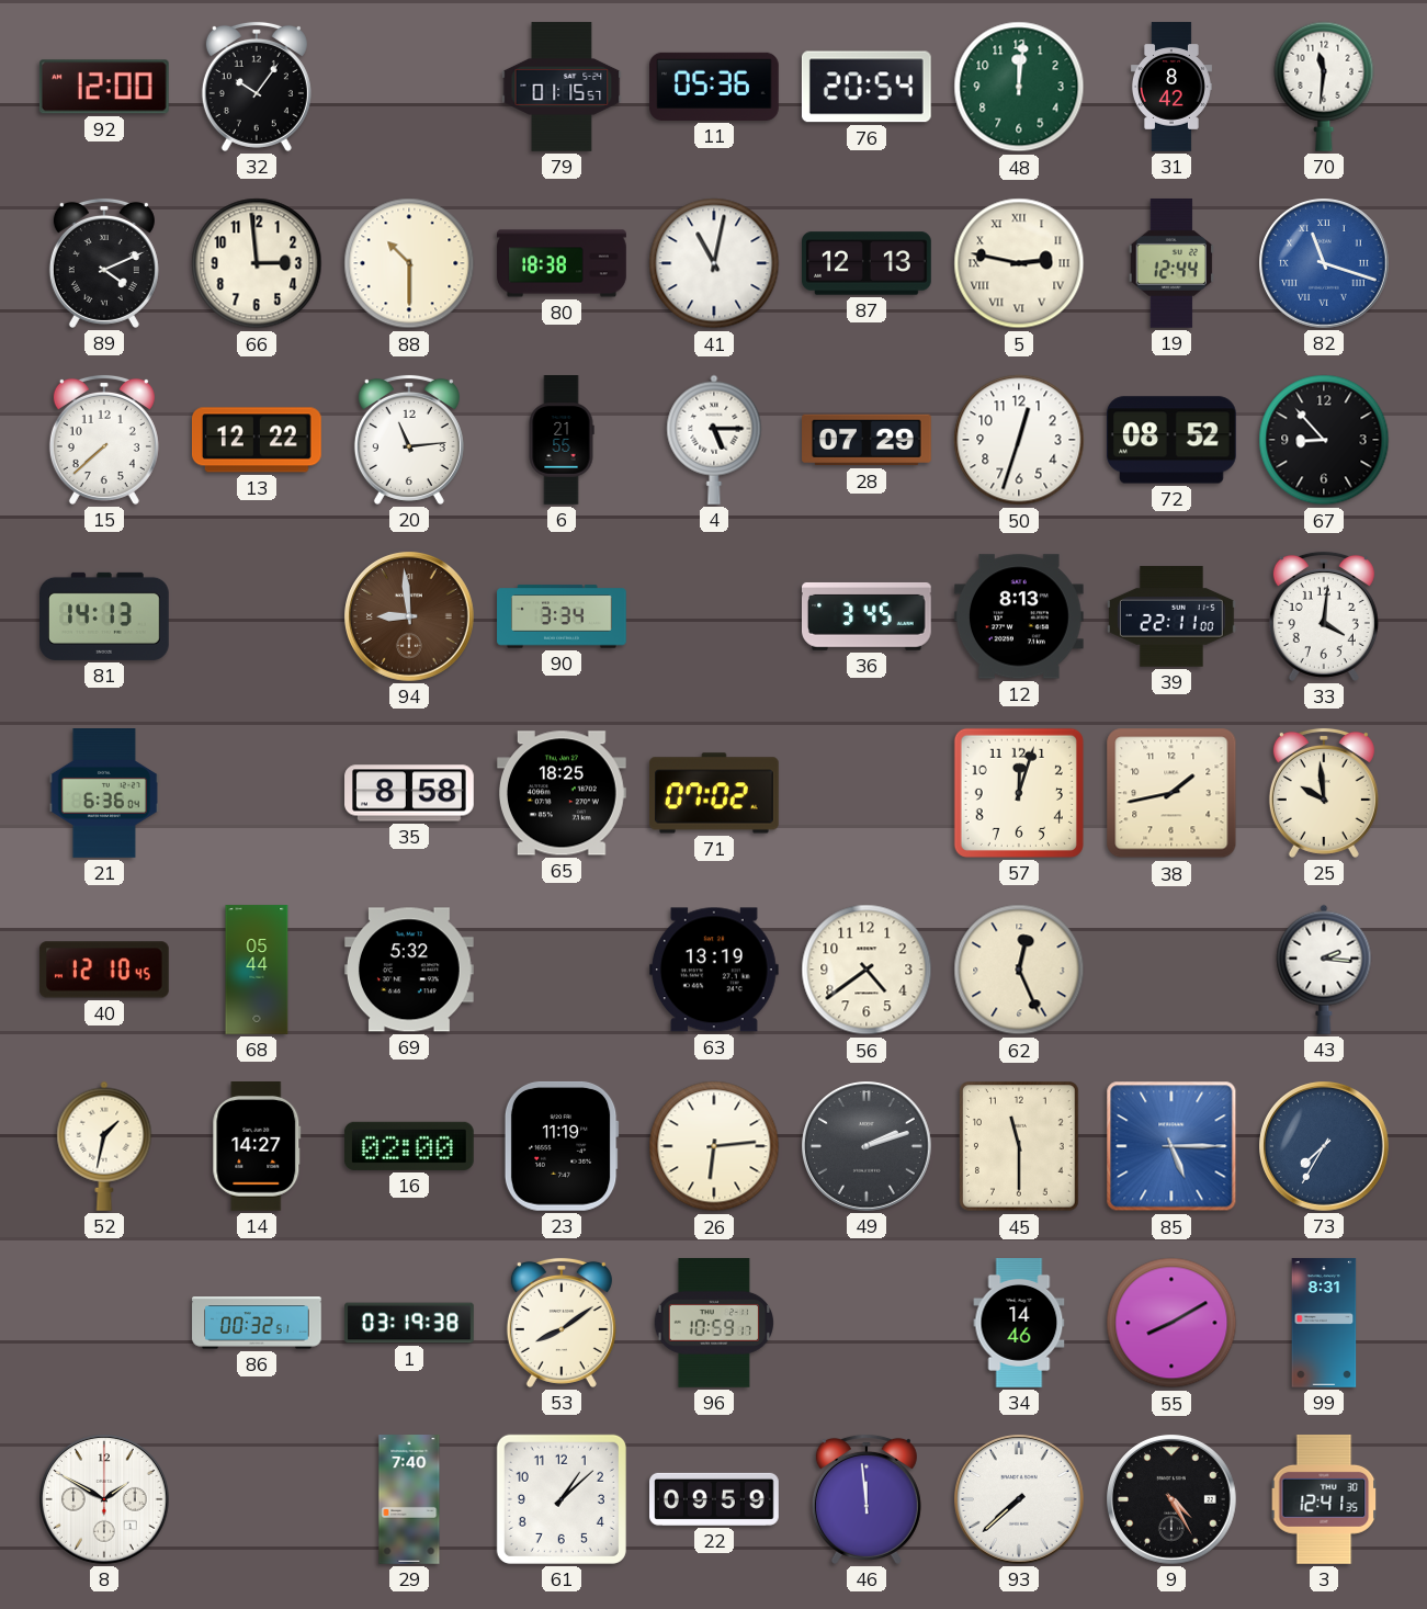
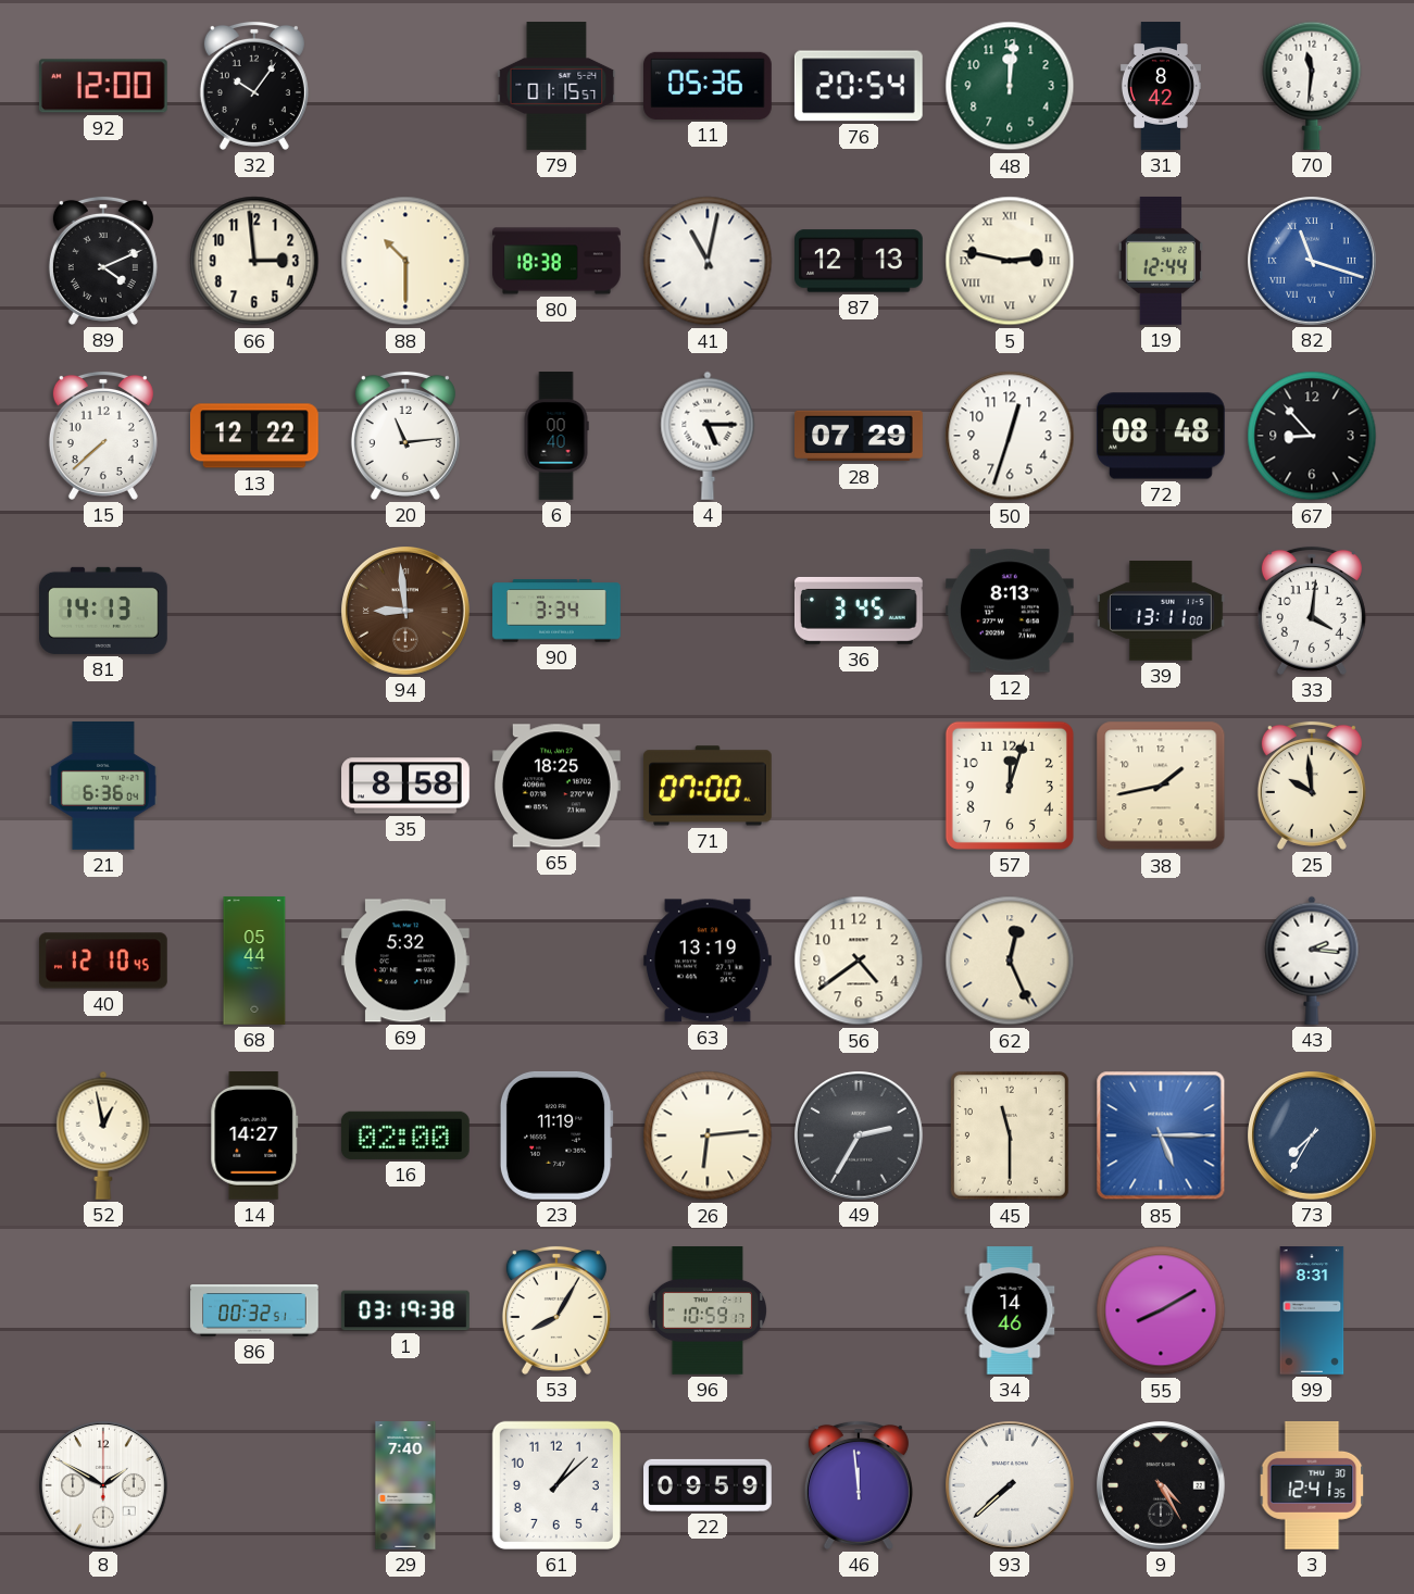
6: 21:55 -> 00:40 (556, 436)
72: 08:52 -> 08:48 (1161, 436)
39: 22:11 -> 13:11 (1162, 611)
71: 07:02 -> 07:00 (708, 786)
52: 1:32 -> 12:58 (103, 1135)
49: 2:12 -> 2:35 (860, 1137)
53: 8:09 -> 8:05 (556, 1310)
